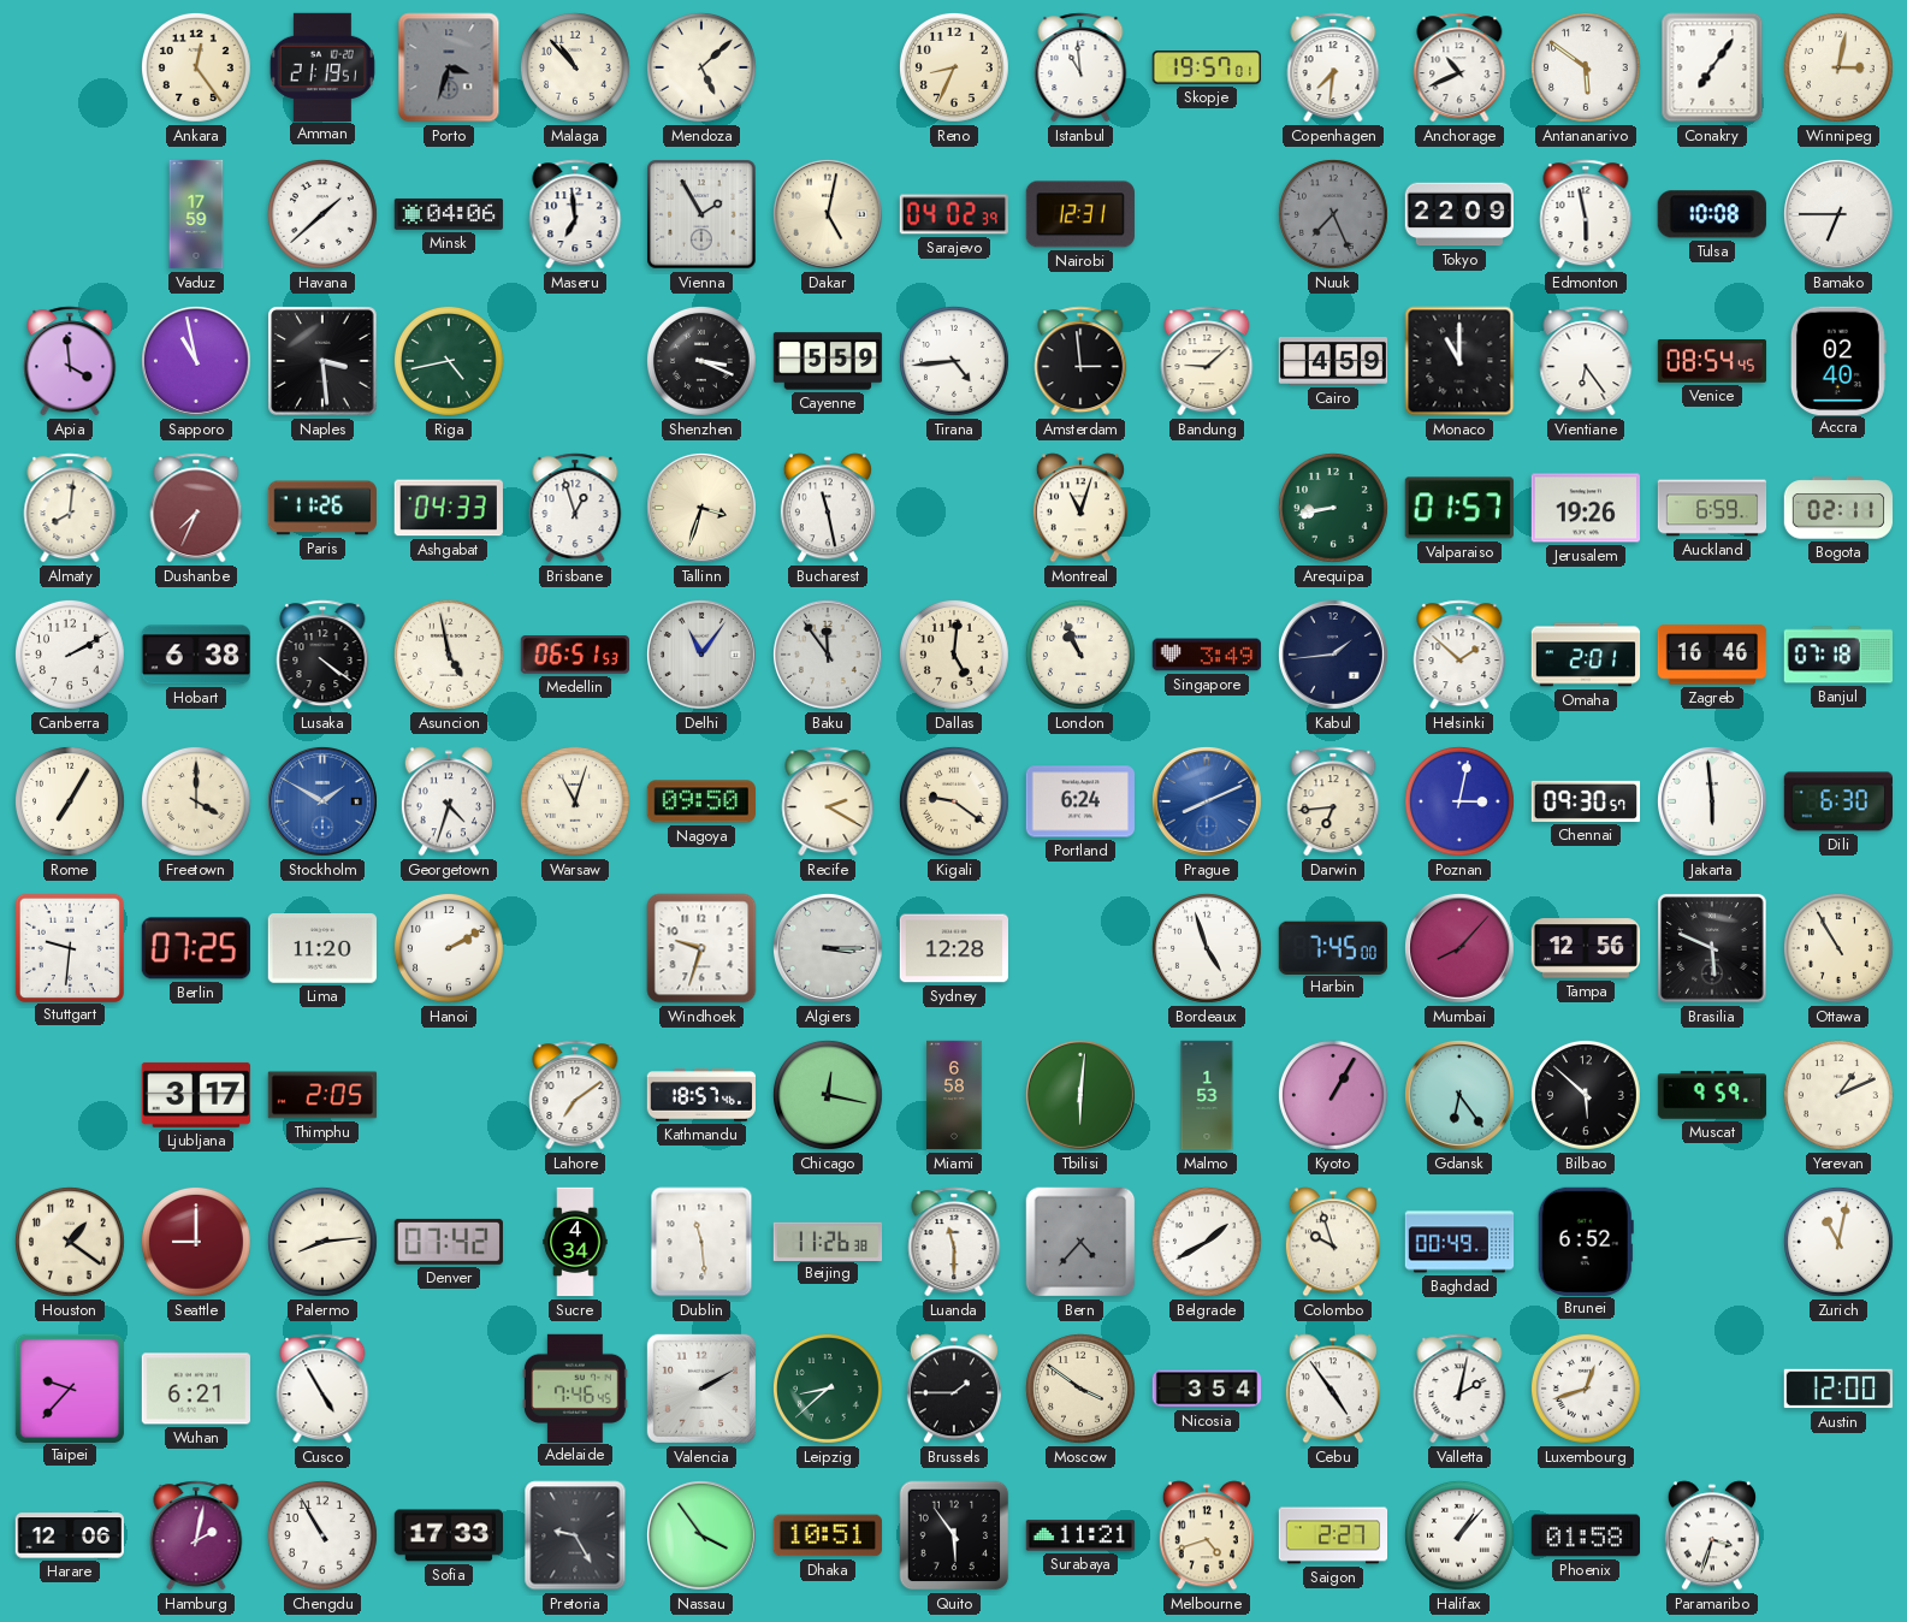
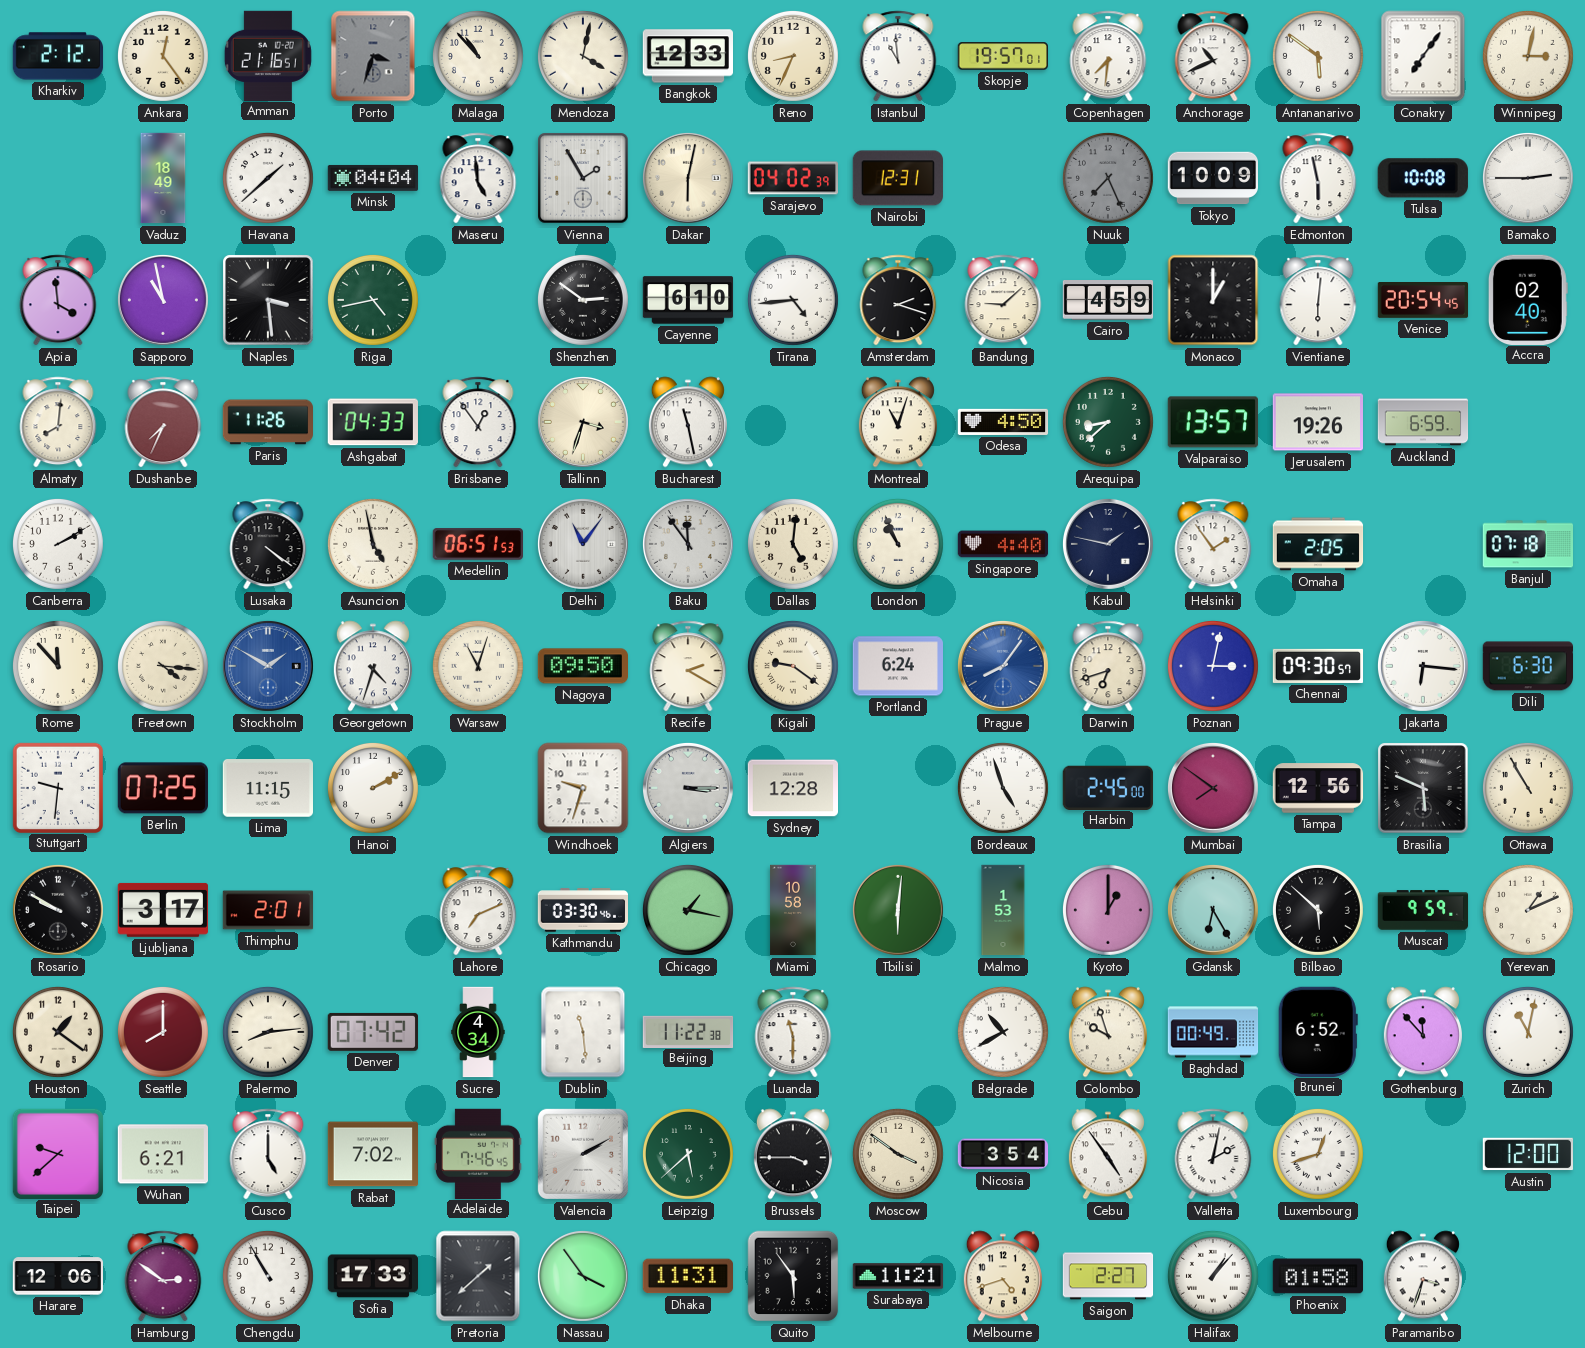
Kharkiv: none -> 2:12 (58, 56)
Amman: 21:19 -> 21:16 (268, 55)
Mendoza: 5:08 -> 4:02 (583, 56)
Bangkok: none -> 12:33 (687, 56)
Vaduz: 17:59 -> 18:49 (163, 178)
Minsk: 04:06 -> 04:04 (373, 178)
Maseru: 6:59 -> 4:59 (478, 178)
Dakar: 5:02 -> 6:02 (688, 178)
Tokyo: 22:09 -> 10:09 (1212, 178)
Bamako: 6:45 -> 2:45 (1528, 178)
Shenzhen: 3:19 -> 2:51 (583, 300)
Cayenne: 5:59 -> 6:10 (688, 300)
Amsterdam: 2:59 -> 2:18 (898, 300)
Monaco: 11:00 -> 1:00 (1213, 300)
Vientiane: 6:24 -> 6:01 (1318, 300)
Venice: 08:54 -> 20:54 (1423, 301)
Brisbane: 12:57 -> 12:54 (478, 422)
Odesa: none -> 4:50 (1003, 422)
Arequipa: 8:43 -> 8:38 (1108, 422)
Valparaiso: 01:57 -> 13:57 (1213, 422)
Bogota: 02:11 -> none (1838, 508)
Hobart: 6:38 -> none (195, 655)
Singapore: 3:49 -> 4:40 (1003, 544)
Kabul: 1:44 -> 1:47 (1108, 544)
Helsinki: 1:52 -> 1:54 (1213, 544)
Omaha: 2:01 -> 2:05 (1318, 544)
Zagreb: 16:46 -> none (1712, 655)
Rome: 7:05 -> 11:53 (58, 666)
Freetown: 4:00 -> 4:16 (163, 666)
Prague: 8:11 -> 8:06 (1003, 666)
Darwin: 6:44 -> 6:42 (1108, 666)
Jakarta: 5:59 -> 6:16 (1423, 666)
Lima: 11:20 -> 11:15 (267, 788)
Harbin: 7:45 -> 2:45 (1108, 787)
Mumbai: 8:07 -> 7:51 (1213, 788)
Rosario: none -> 9:50 (58, 910)
Thimphu: 2:05 -> 2:01 (268, 910)
Lahore: 7:09 -> 7:11 (478, 910)
Kathmandu: 18:57 -> 03:30 (582, 910)
Chicago: 12:17 -> 1:17 (688, 910)
Miami: 6:58 -> 10:58 (793, 910)
Kyoto: 1:05 -> 1:00 (1108, 910)
Gdansk: 6:24 -> 6:25 (1213, 910)
Seattle: 9:00 -> 8:00 (163, 1032)
Beijing: 11:26 -> 11:22 (688, 1031)
Bern: 4:37 -> none (1080, 1242)
Belgrade: 1:40 -> 10:40 (1003, 1032)
Gothenburg: none -> 11:53 (1423, 1032)
Taipei: 9:37 -> 9:38 (57, 1153)
Cusco: 4:55 -> 5:00 (268, 1154)
Rabat: none -> 7:02 (372, 1154)
Leipzig: 8:38 -> 5:38 (688, 1154)
Brussels: 1:45 -> 3:45 (793, 1154)
Hamburg: 2:02 -> 2:51 (163, 1276)
Pretoria: 9:25 -> 1:38 (478, 1276)
Dhaka: 10:51 -> 11:31 (687, 1276)
